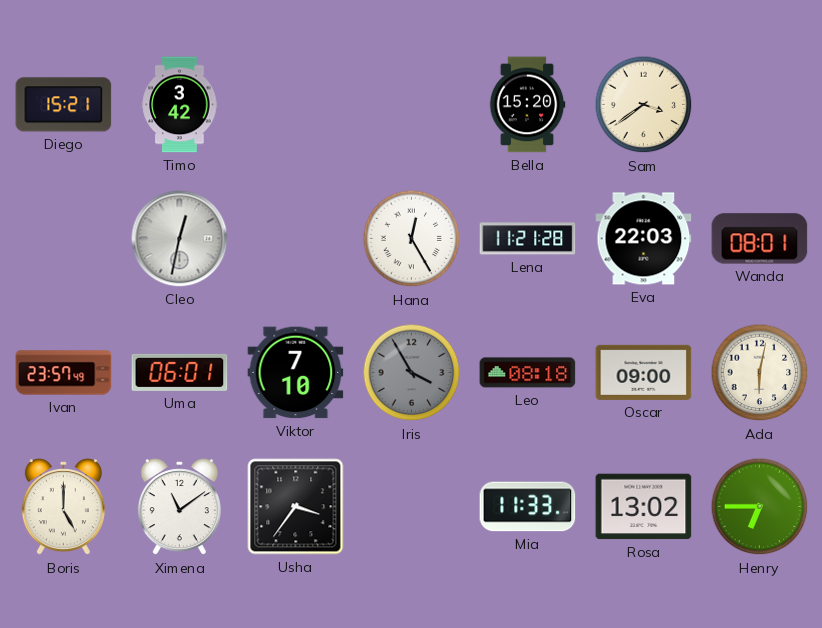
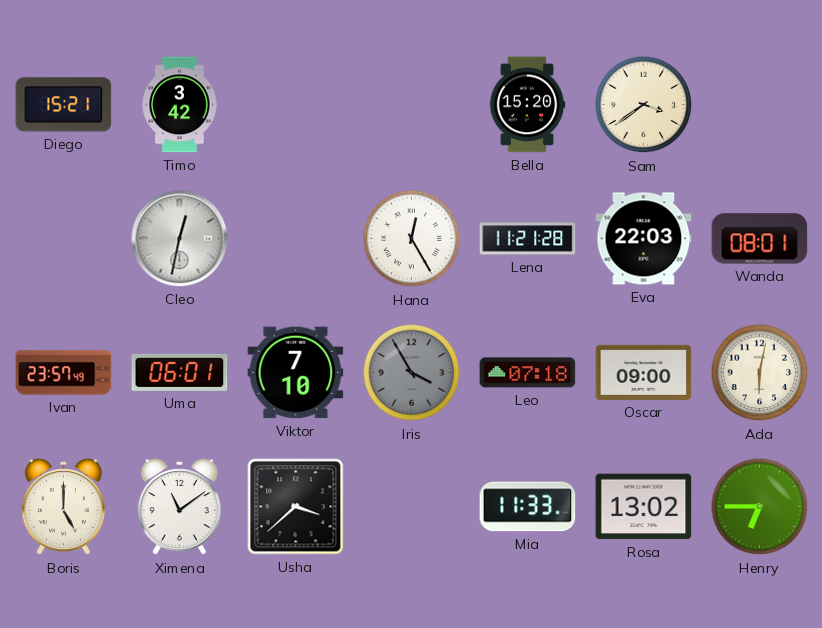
Leo: 08:18 -> 07:18 (528, 373)
Usha: 3:36 -> 3:38 (296, 507)
